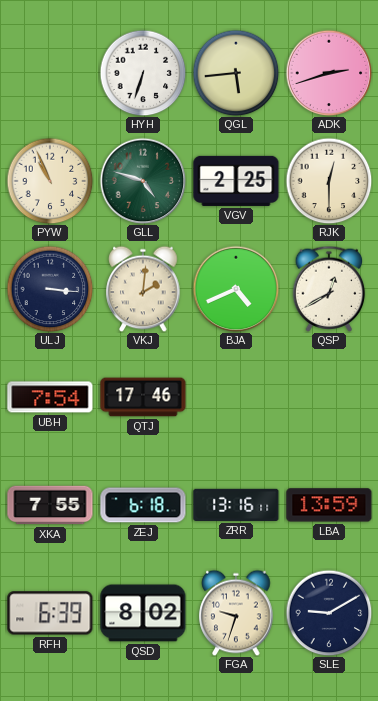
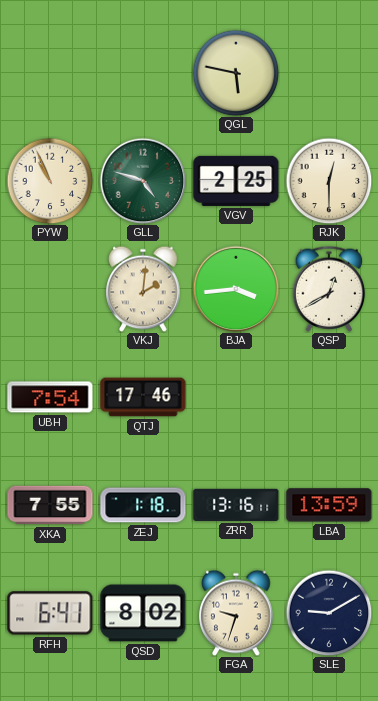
HYH: 6:33 -> none (143, 73)
QGL: 5:44 -> 5:47 (236, 73)
ADK: 2:42 -> none (329, 73)
ULJ: 3:16 -> none (50, 289)
BJA: 4:41 -> 3:44 (236, 289)
ZEJ: 6:18 -> 1:18 (143, 505)
RFH: 6:39 -> 6:41 (50, 613)
